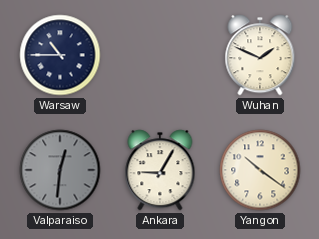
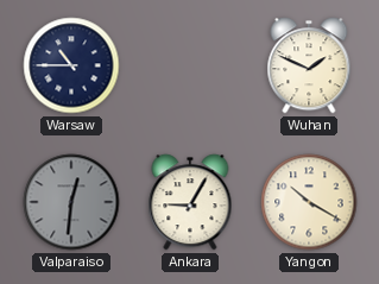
Yangon: 10:21 -> 10:20 (309, 202)
